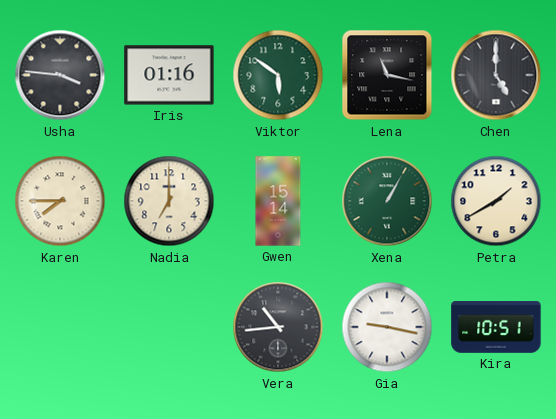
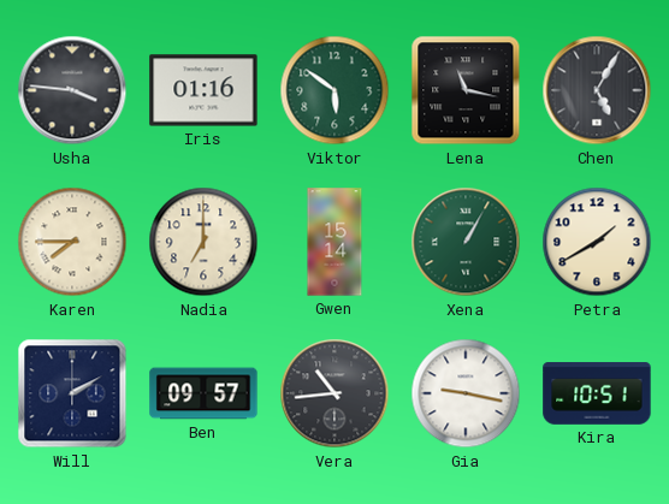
Chen: 5:00 -> 5:05 (597, 90)
Will: none -> 2:10 (72, 393)
Ben: none -> 09:57 (203, 393)
